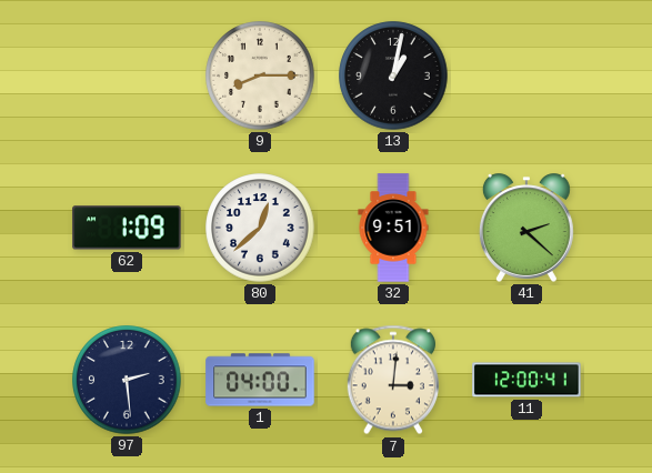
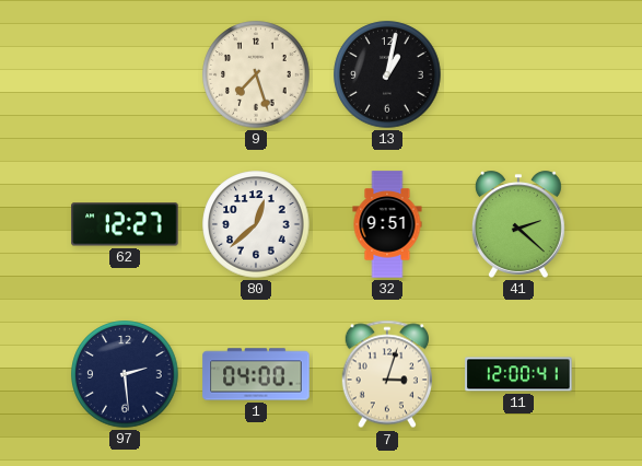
9: 8:15 -> 7:27 (256, 74)
62: 1:09 -> 12:27 (125, 224)
7: 3:01 -> 3:03 (387, 374)
